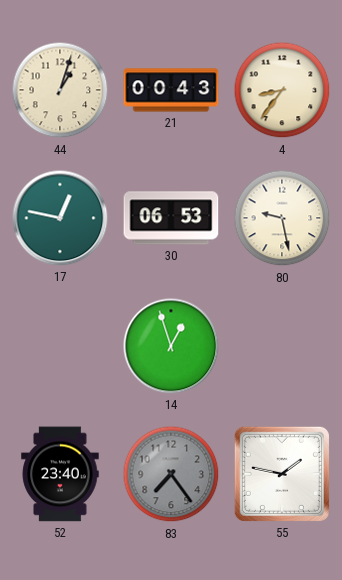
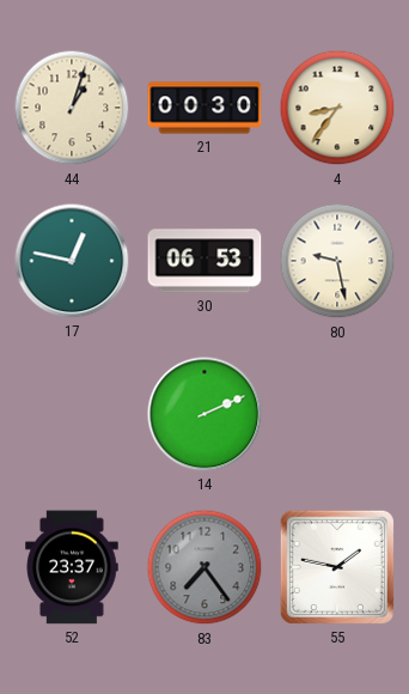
21: 00:43 -> 00:30 (204, 108)
14: 12:57 -> 2:11 (204, 414)
52: 23:40 -> 23:37 (72, 567)
